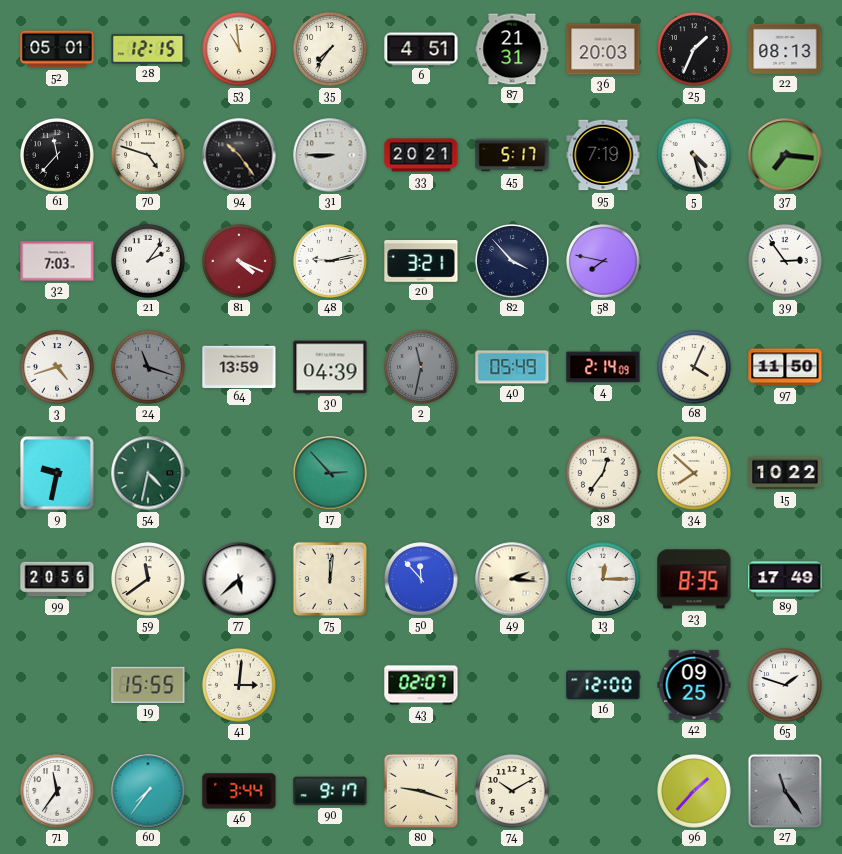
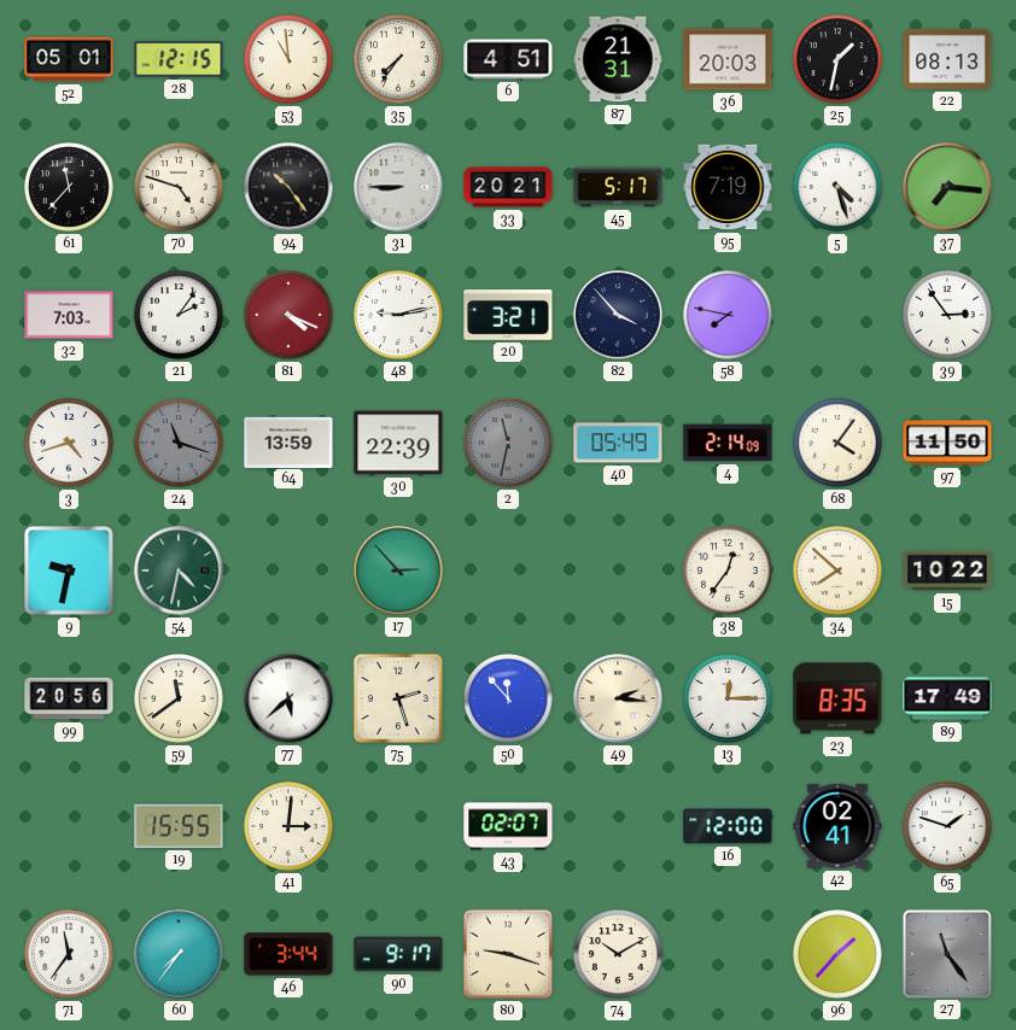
25: 1:34 -> 1:32 (839, 60)
30: 04:39 -> 22:39 (398, 443)
68: 4:04 -> 4:06 (839, 444)
75: 12:01 -> 2:27 (398, 698)
42: 09:25 -> 02:41 (837, 826)
